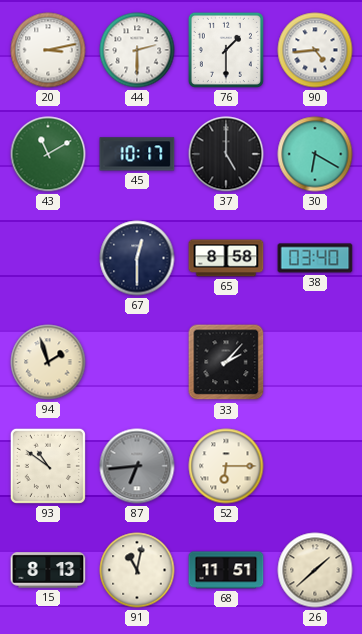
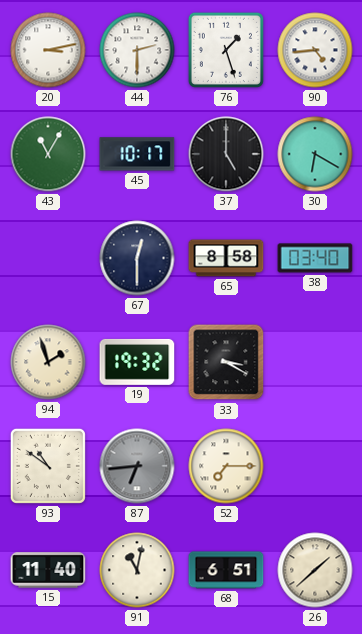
76: 1:30 -> 1:27 (226, 50)
43: 11:10 -> 11:05 (48, 154)
19: none -> 19:32 (137, 362)
33: 2:07 -> 3:20 (226, 362)
52: 6:15 -> 7:15 (226, 466)
15: 8:13 -> 11:40 (48, 570)
68: 11:51 -> 6:51 (226, 570)
